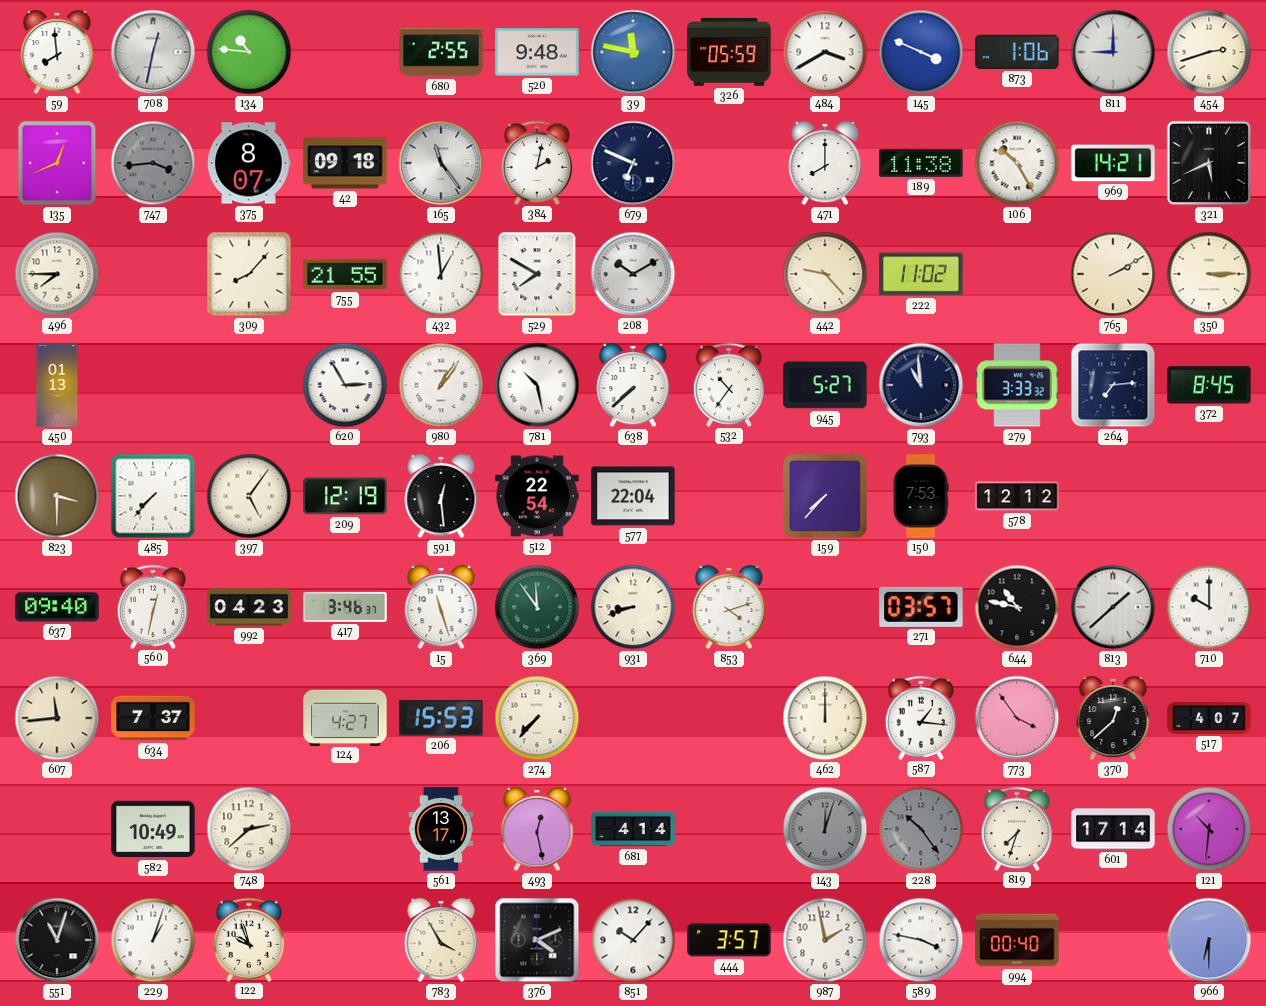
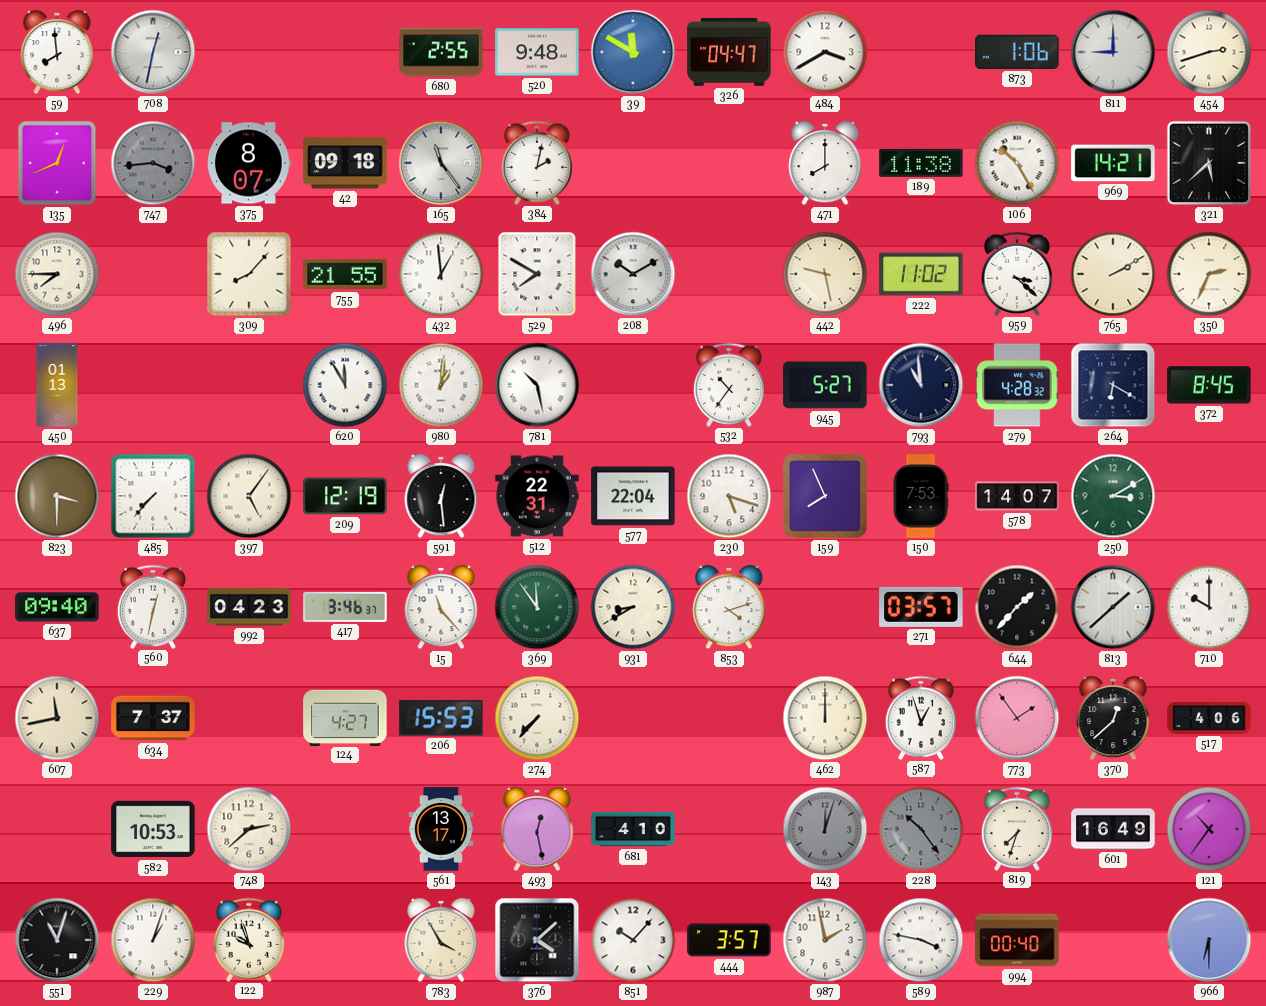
134: 10:46 -> none (249, 52)
39: 11:47 -> 11:50 (633, 52)
326: 05:59 -> 04:47 (729, 52)
145: 3:49 -> none (921, 52)
679: 6:49 -> none (633, 163)
321: 5:41 -> 5:38 (1209, 163)
442: 9:23 -> 9:28 (825, 274)
959: none -> 3:22 (1017, 273)
350: 3:15 -> 2:34 (1209, 274)
620: 2:55 -> 11:55 (345, 385)
980: 1:06 -> 1:01 (441, 385)
638: 7:38 -> none (633, 385)
279: 3:33 -> 4:28 (1017, 385)
264: 7:14 -> 6:20 (1113, 385)
512: 22:54 -> 22:31 (537, 496)
230: none -> 5:18 (729, 496)
159: 7:37 -> 7:56 (826, 497)
578: 12:12 -> 14:07 (1017, 496)
250: none -> 3:10 (1113, 496)
15: 11:27 -> 11:23 (441, 607)
931: 8:42 -> 8:40 (633, 607)
644: 10:47 -> 1:37 (1017, 607)
607: 11:44 -> 11:43 (57, 718)
587: 1:16 -> 12:57 (921, 717)
773: 3:54 -> 1:54 (1017, 718)
517: 4:07 -> 4:06 (1209, 718)
582: 10:49 -> 10:53 (153, 829)
681: 4:14 -> 4:10 (633, 829)
601: 17:14 -> 16:49 (1113, 829)
121: 10:31 -> 10:36 (1209, 829)
376: 4:11 -> 4:08 (537, 940)
